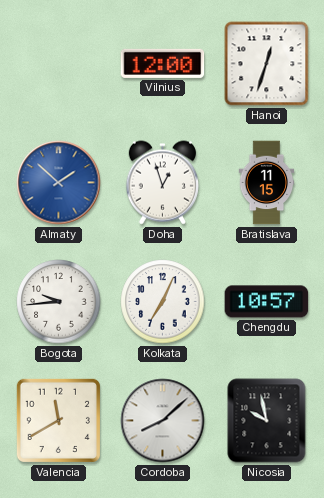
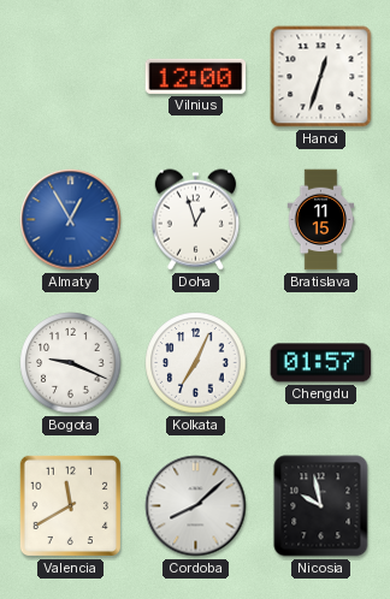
Almaty: 1:52 -> 12:55 (71, 220)
Bogota: 9:44 -> 9:19 (71, 363)
Chengdu: 10:57 -> 01:57 (321, 363)
